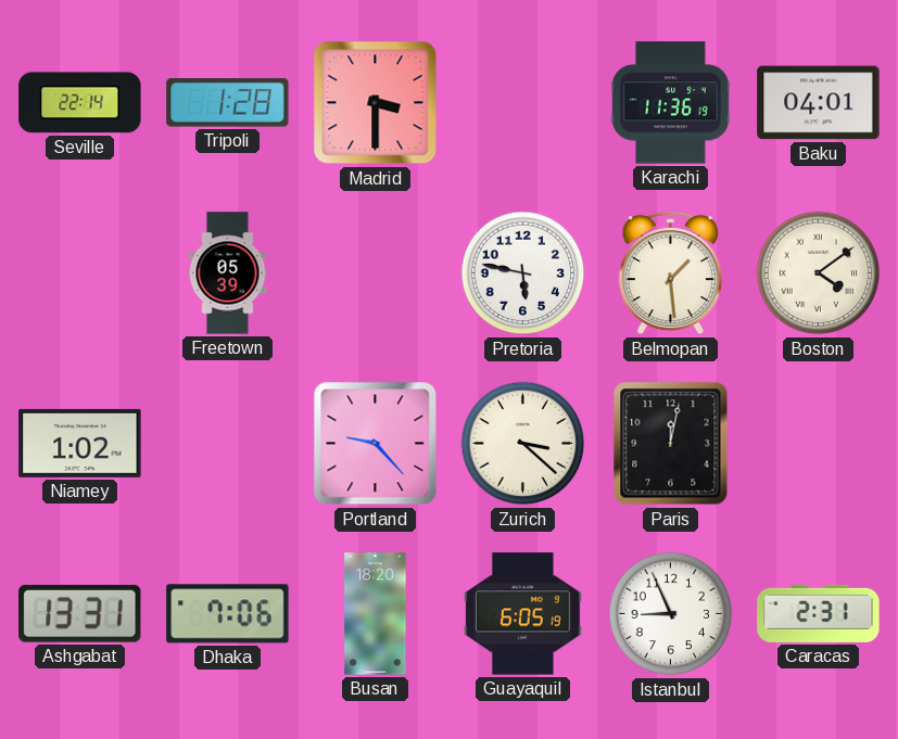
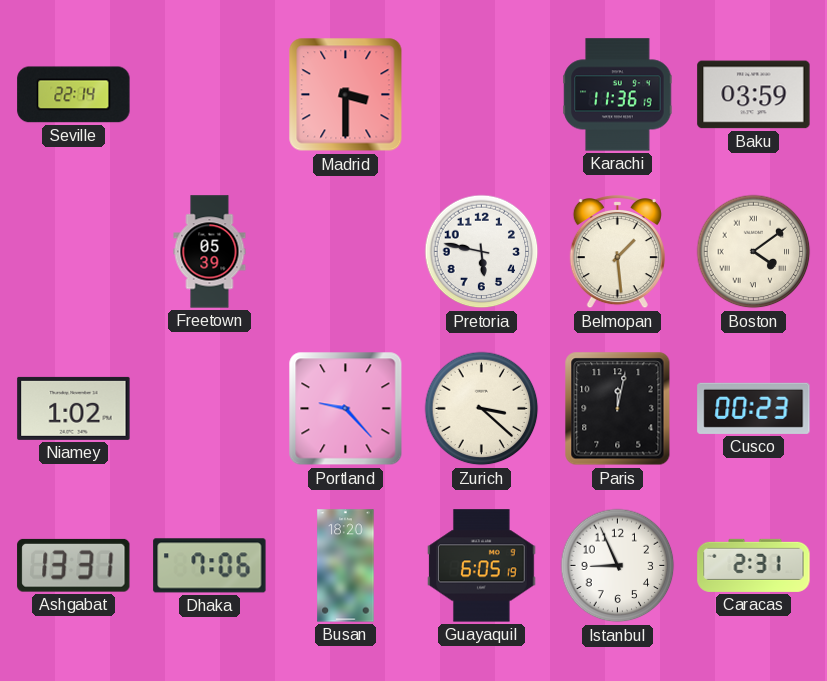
Tripoli: 1:28 -> none (228, 103)
Baku: 04:01 -> 03:59 (754, 95)
Cusco: none -> 00:23 (754, 408)
